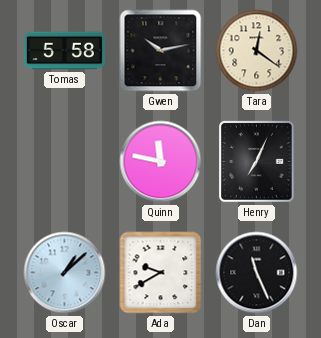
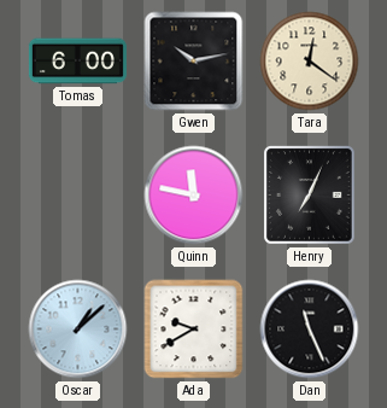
Tomas: 5:58 -> 6:00 (77, 62)
